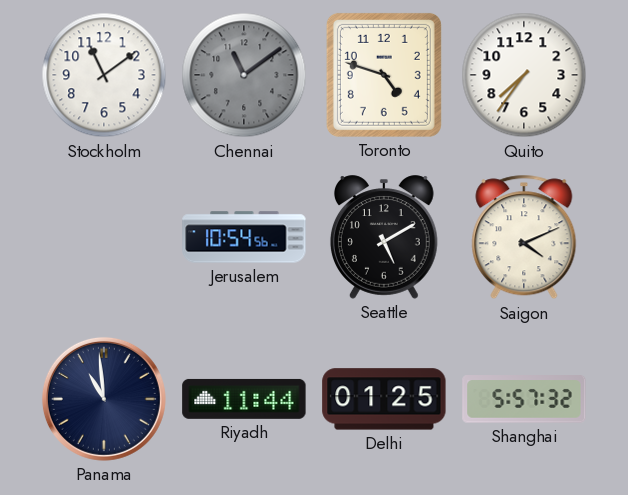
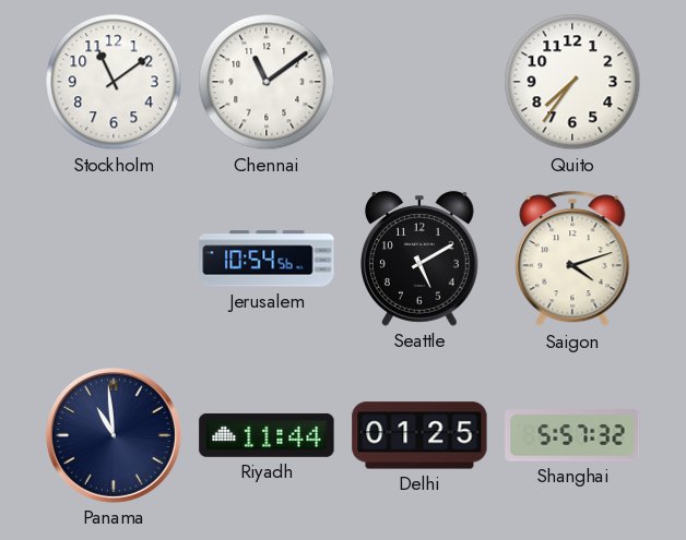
Chennai dial: grey -> white (267, 82)
Toronto: 4:48 -> none (384, 75)
Saigon: 4:11 -> 4:12 (572, 259)
